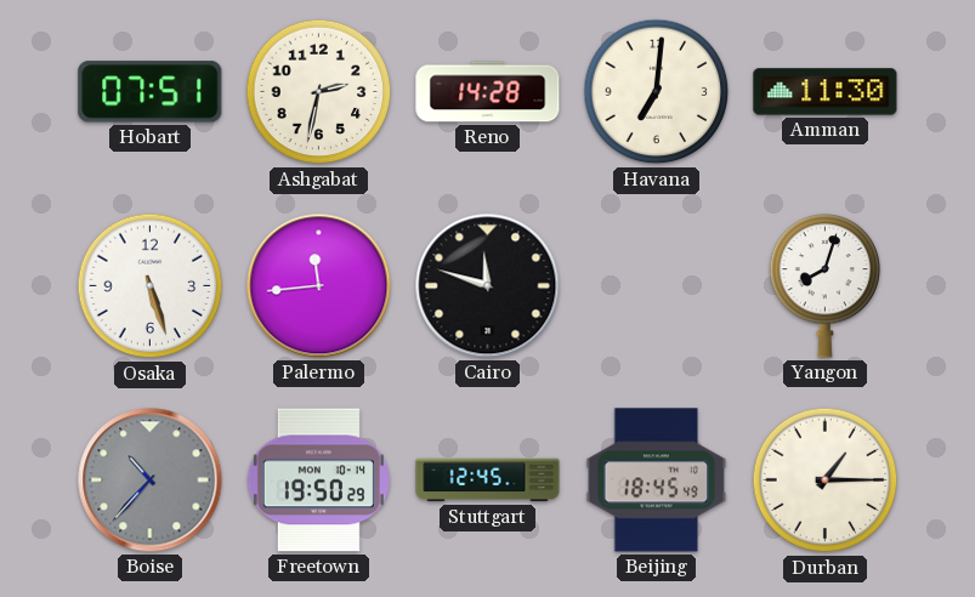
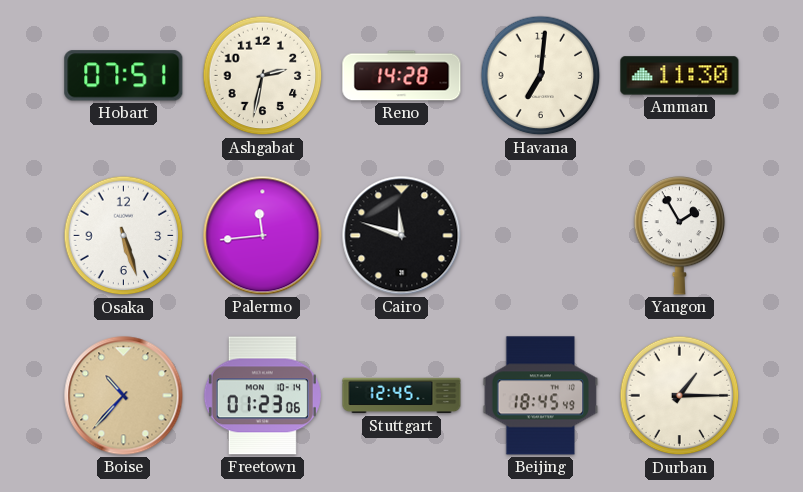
Yangon: 8:03 -> 1:55 (680, 236)
Boise dial: grey -> champagne (124, 396)
Freetown: 19:50 -> 01:23 (262, 396)
